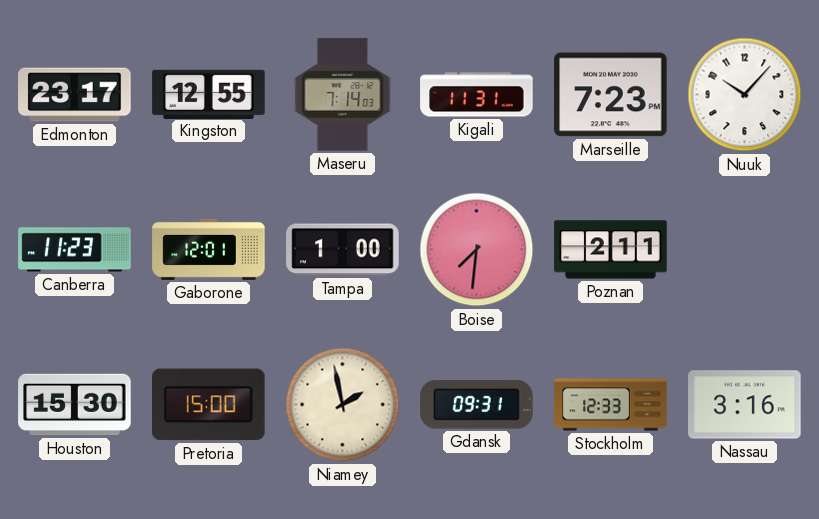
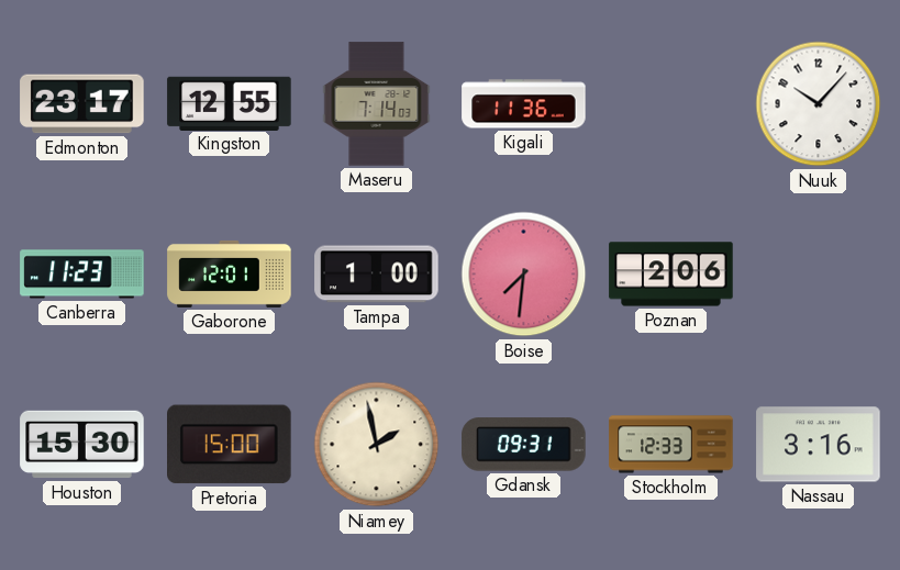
Kigali: 11:31 -> 11:36 (524, 104)
Marseille: 7:23 -> none (611, 95)
Poznan: 2:11 -> 2:06 (671, 275)
